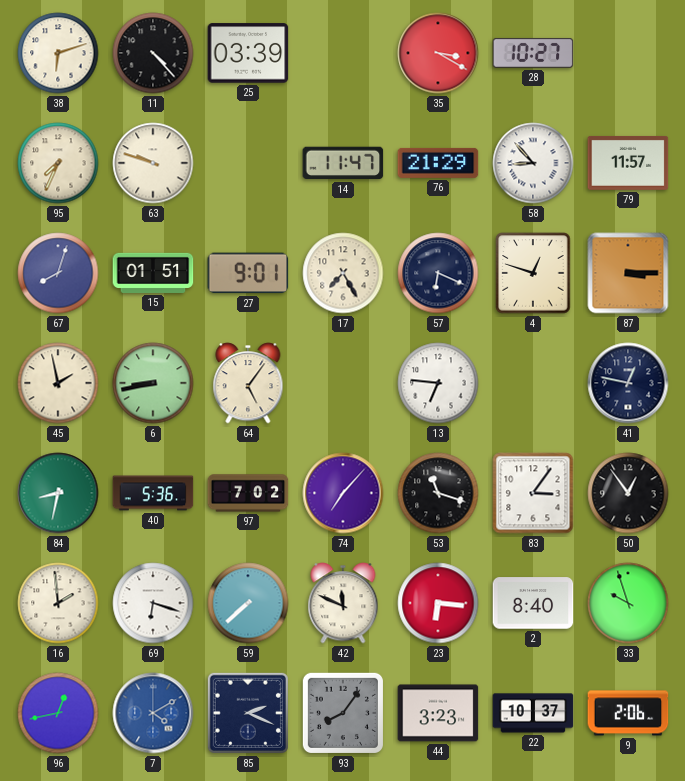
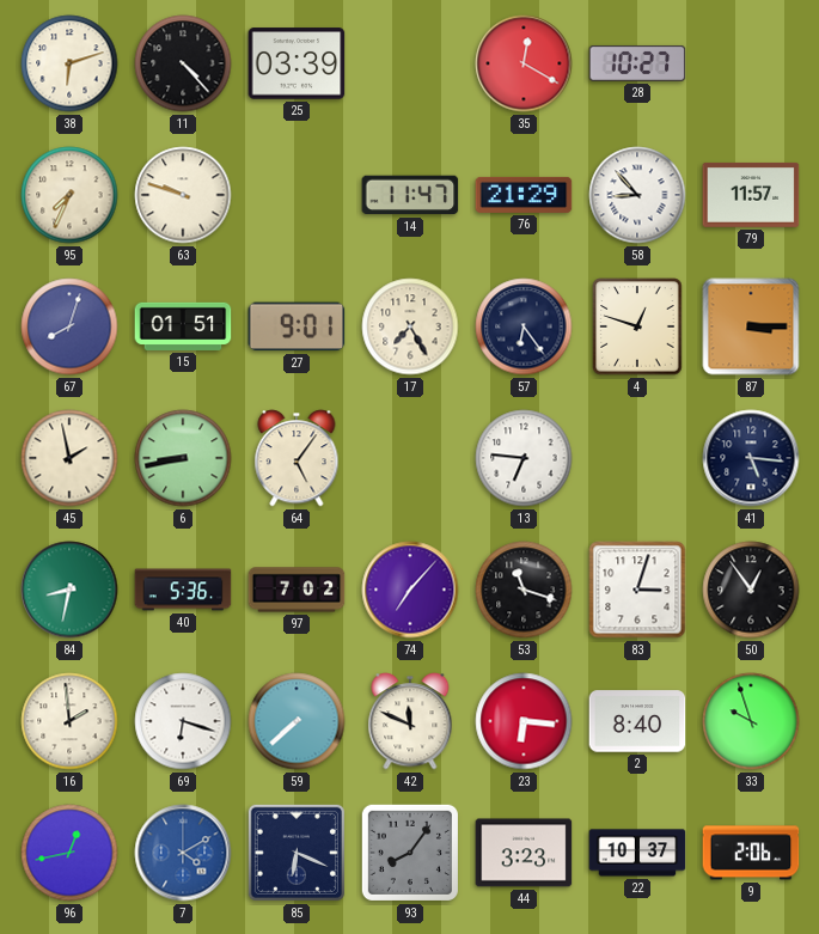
35: 3:20 -> 12:20 (524, 63)
57: 6:19 -> 6:24 (524, 326)
41: 12:47 -> 5:16 (751, 458)
83: 3:06 -> 3:03 (637, 590)
85: 2:19 -> 6:19 (297, 853)
